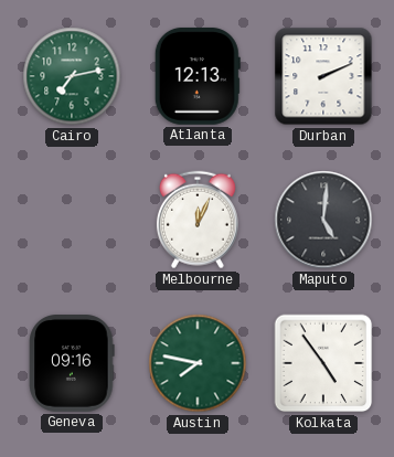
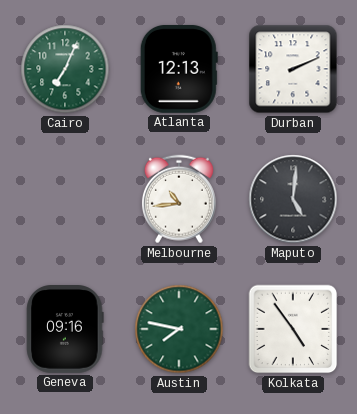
Cairo: 7:13 -> 7:04 (65, 69)
Melbourne: 12:04 -> 10:44 (179, 199)
